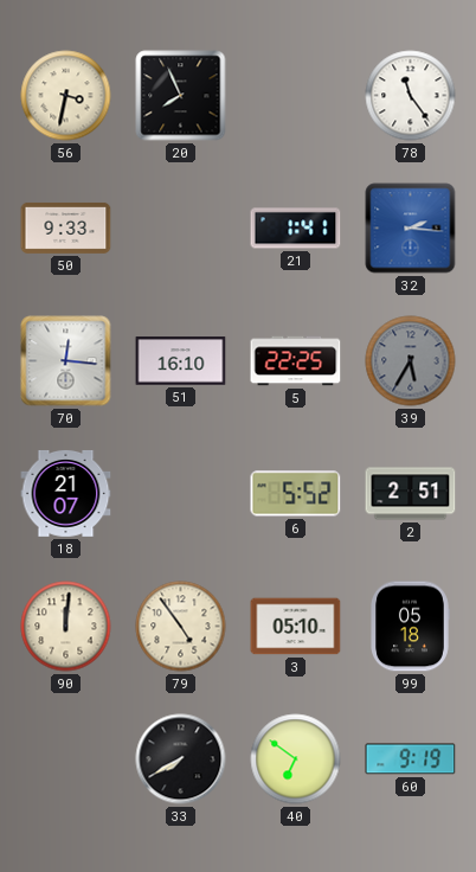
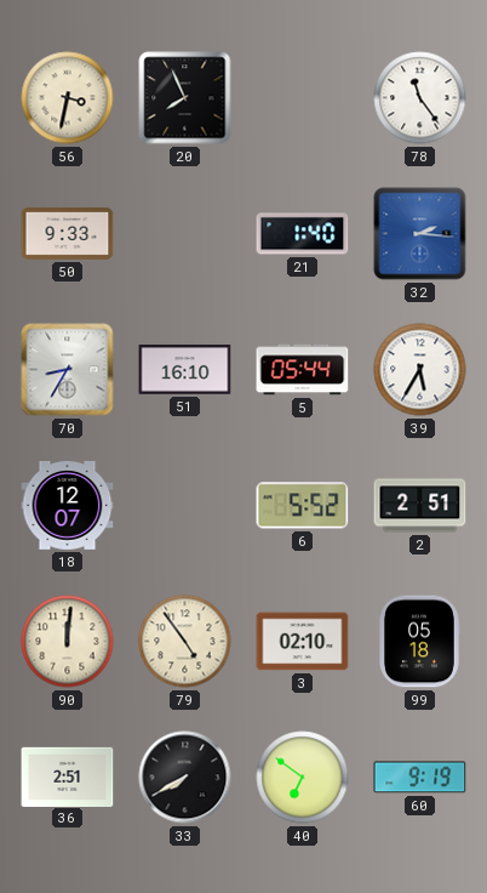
21: 1:41 -> 1:40 (303, 234)
70: 12:16 -> 8:35 (68, 370)
5: 22:25 -> 05:44 (303, 370)
39 dial: grey -> white (420, 370)
18: 21:07 -> 12:07 (68, 505)
3: 05:10 -> 02:10 (303, 642)
36: none -> 2:51 (68, 777)
